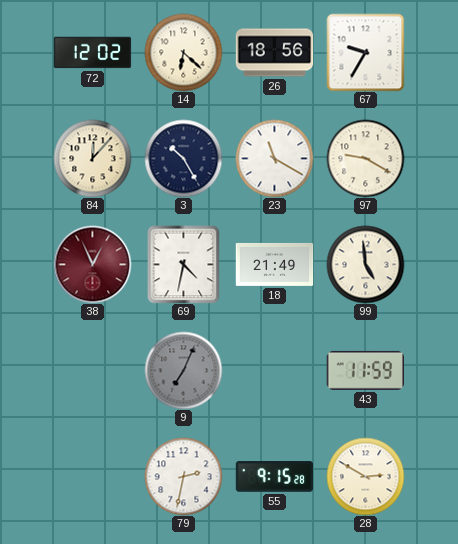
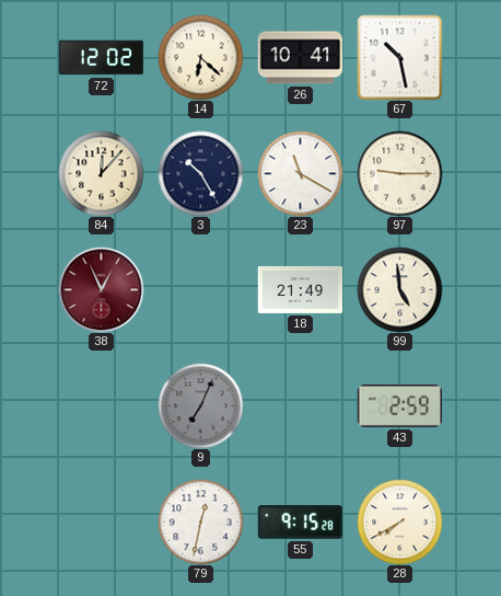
26: 18:56 -> 10:41 (300, 58)
67: 9:35 -> 10:28 (399, 57)
97: 9:20 -> 9:15 (399, 173)
69: 4:32 -> none (184, 264)
43: 11:59 -> 2:59 (399, 405)
79: 2:32 -> 12:32 (200, 521)
28: 2:50 -> 7:40 (399, 521)
